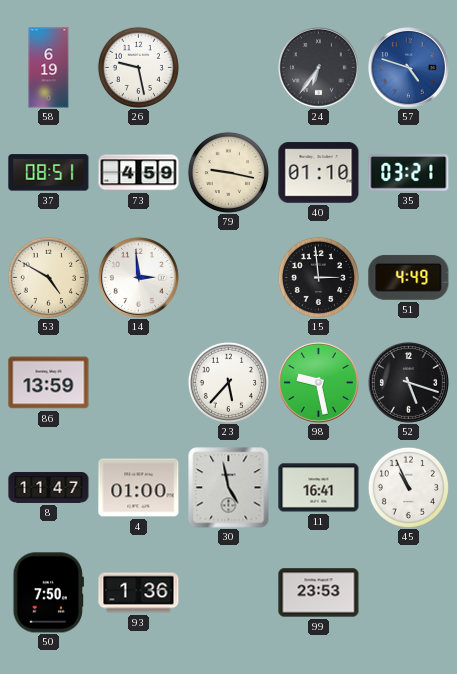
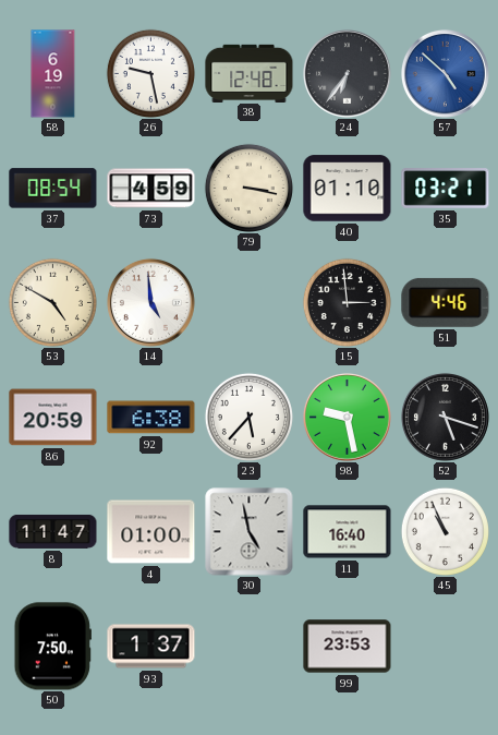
38: none -> 12:48 (250, 73)
57: 4:48 -> 4:52 (445, 73)
37: 08:51 -> 08:54 (53, 189)
79: 9:17 -> 3:17 (248, 188)
14: 2:59 -> 4:59 (150, 302)
51: 4:49 -> 4:46 (446, 302)
86: 13:59 -> 20:59 (53, 418)
92: none -> 6:38 (151, 418)
11: 16:41 -> 16:40 (348, 532)
93: 1:36 -> 1:37 (151, 647)
